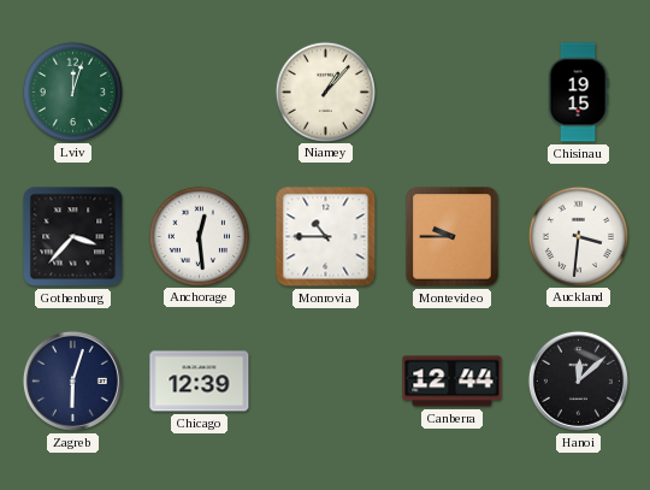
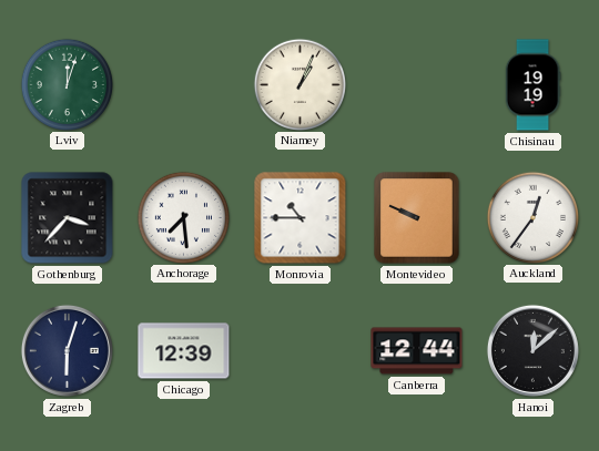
Niamey: 1:07 -> 1:04 (299, 84)
Chisinau: 19:15 -> 19:19 (532, 85)
Anchorage: 12:29 -> 7:29 (183, 217)
Montevideo: 9:45 -> 9:49 (417, 218)
Auckland: 3:31 -> 12:36 (532, 217)
